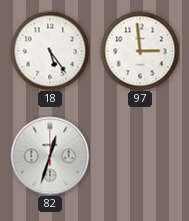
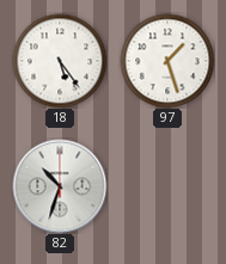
97: 2:59 -> 1:27 (167, 61)
82: 12:33 -> 10:33 (60, 186)
